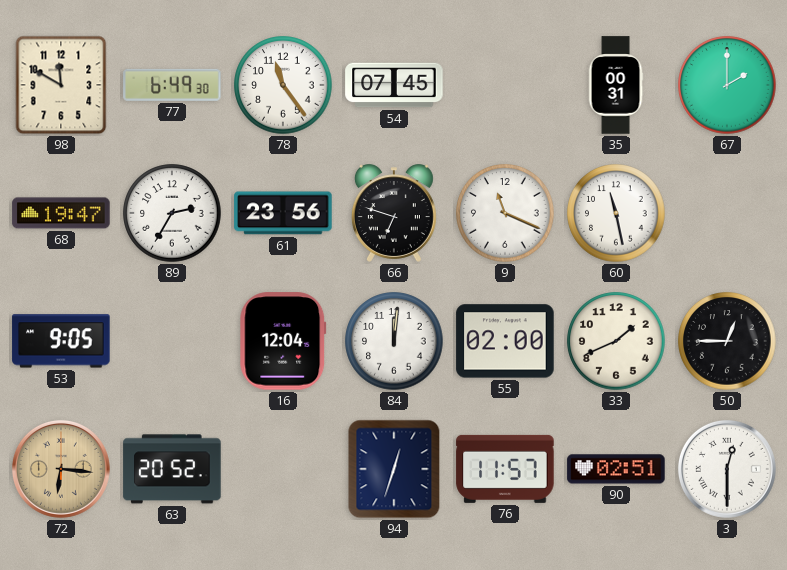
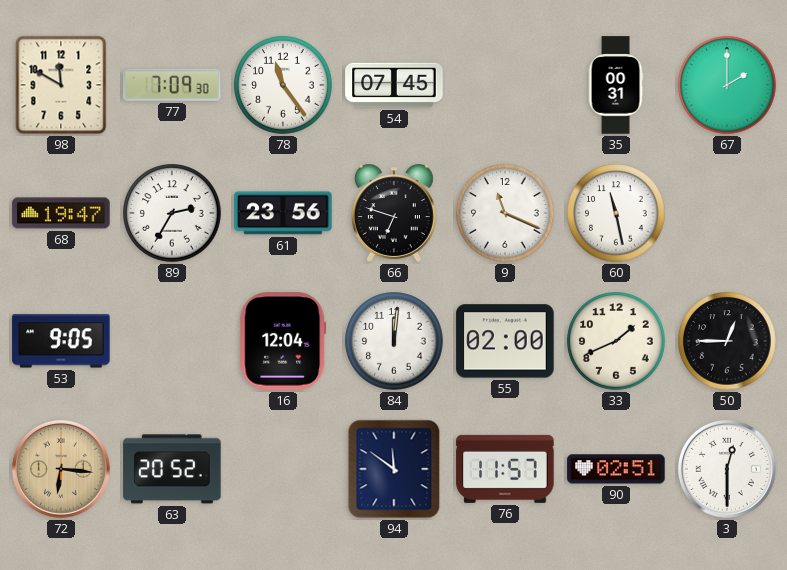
77: 6:49 -> 7:09 (172, 85)
94: 12:33 -> 11:51 (394, 469)
